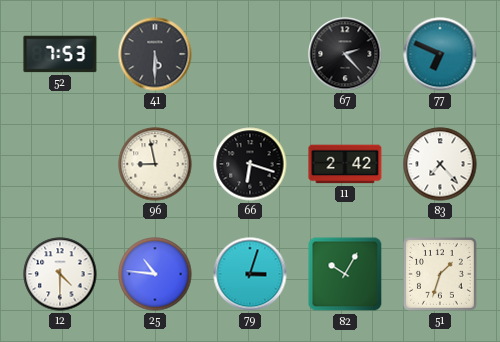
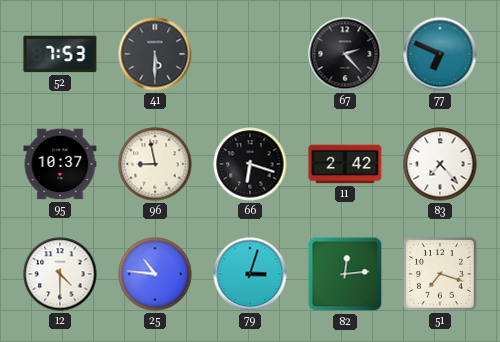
95: none -> 10:37 (60, 164)
82: 10:05 -> 12:14 (345, 274)
51: 1:33 -> 7:18 (441, 275)
